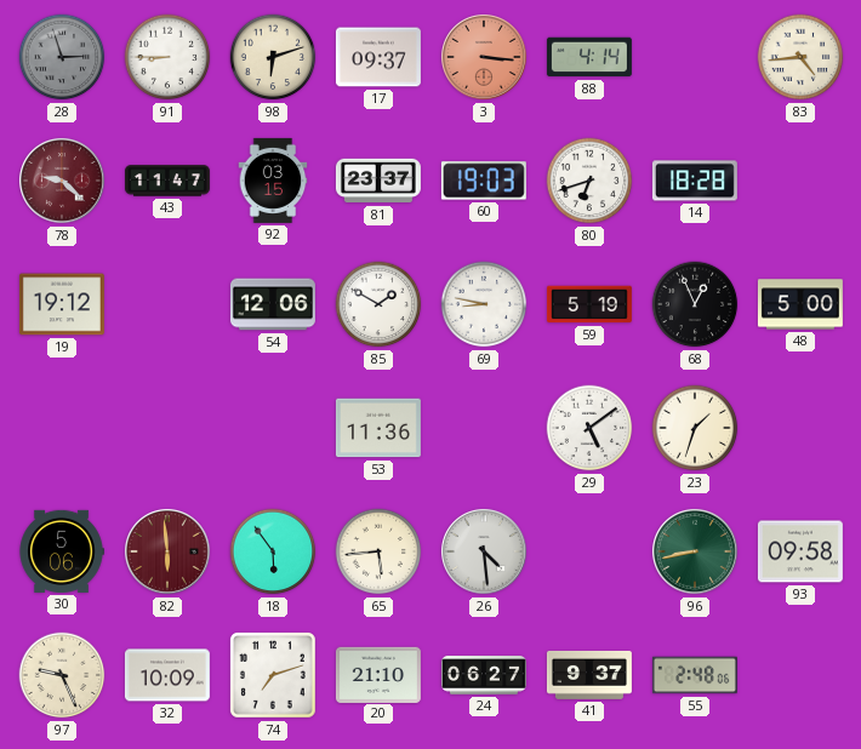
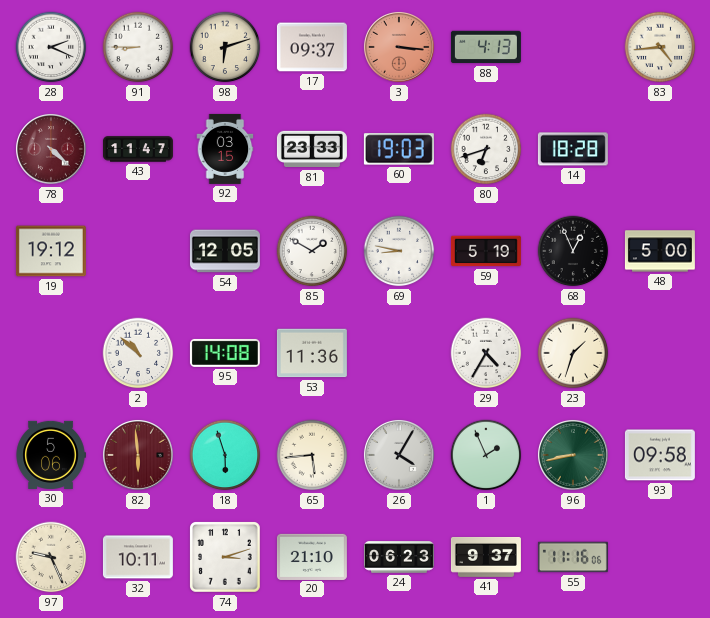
28: 2:57 -> 2:19 (51, 47)
28 dial: grey -> white (51, 47)
88: 4:14 -> 4:13 (486, 47)
78: 9:22 -> 4:22 (51, 150)
81: 23:37 -> 23:33 (312, 149)
54: 12:06 -> 12:05 (225, 251)
2: none -> 10:52 (138, 353)
95: none -> 14:08 (225, 353)
29: 5:09 -> 4:35 (486, 353)
18: 5:54 -> 5:57 (225, 455)
26: 4:29 -> 4:05 (399, 456)
1: none -> 1:56 (486, 455)
32: 10:09 -> 10:11 (138, 557)
74: 7:12 -> 3:12 (226, 558)
24: 06:27 -> 06:23 (399, 557)
55: 2:48 -> 11:16 (573, 557)
